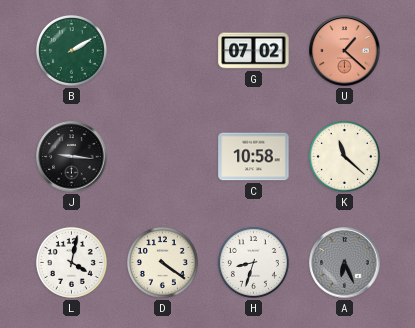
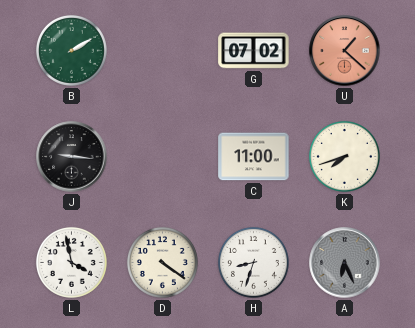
C: 10:58 -> 11:00 (254, 157)
K: 11:22 -> 7:42 (344, 156)
L: 4:02 -> 3:58 (71, 262)
